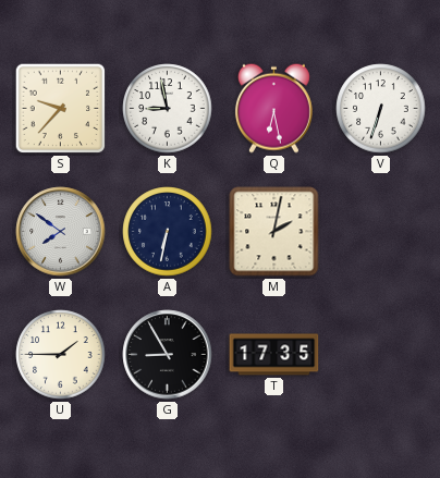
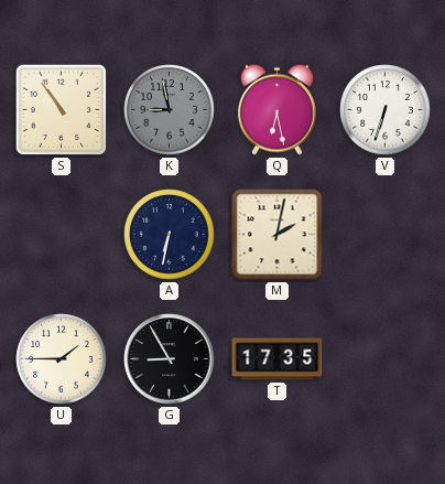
S: 9:37 -> 10:54 (62, 110)
K dial: white -> grey (170, 110)
W: 7:51 -> none (61, 232)
